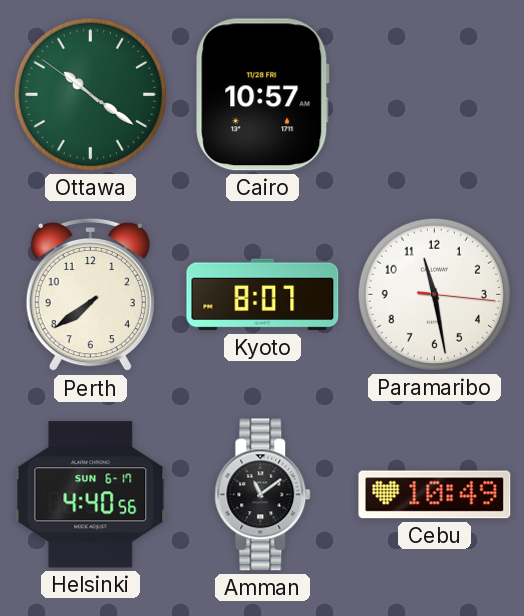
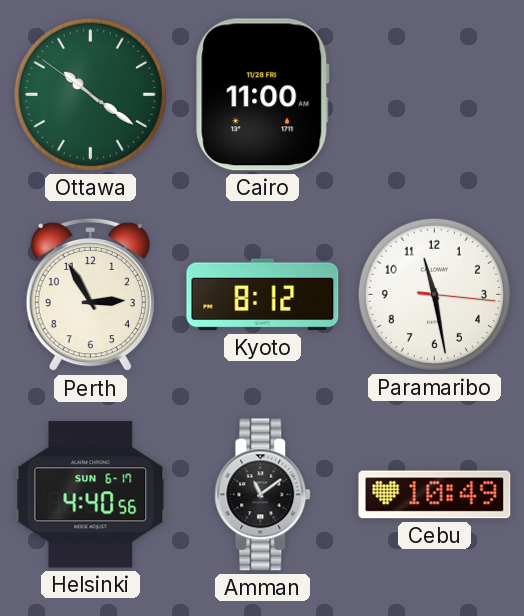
Cairo: 10:57 -> 11:00 (263, 95)
Perth: 7:39 -> 2:55 (90, 295)
Kyoto: 8:07 -> 8:12 (263, 295)
